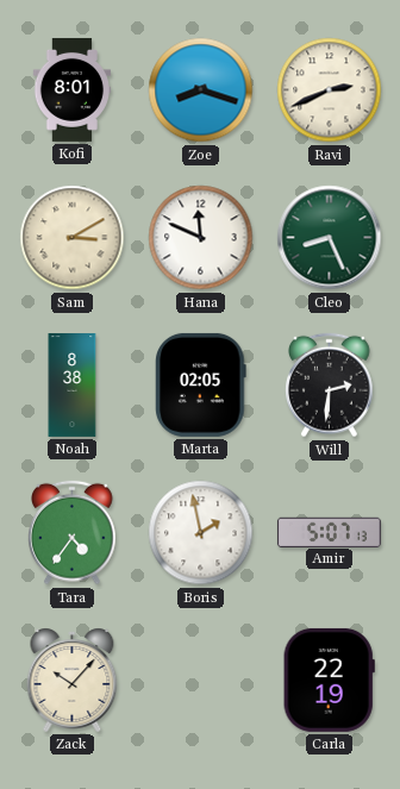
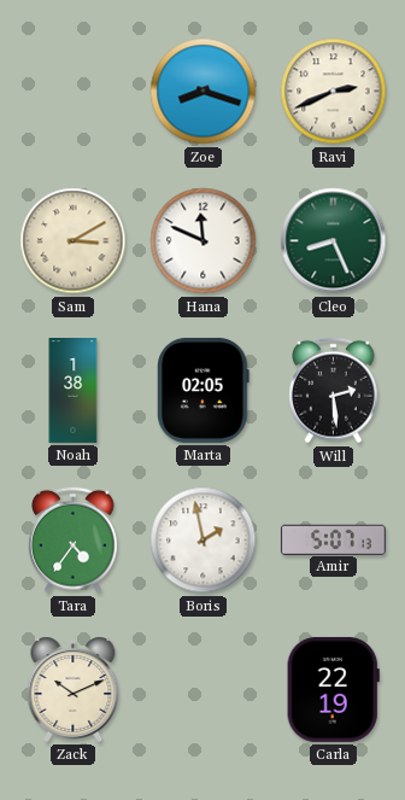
Kofi: 8:01 -> none (73, 89)
Noah: 8:38 -> 1:38 (74, 391)
Will: 2:31 -> 2:29 (334, 391)
Zack: 10:07 -> 10:11 (74, 689)
